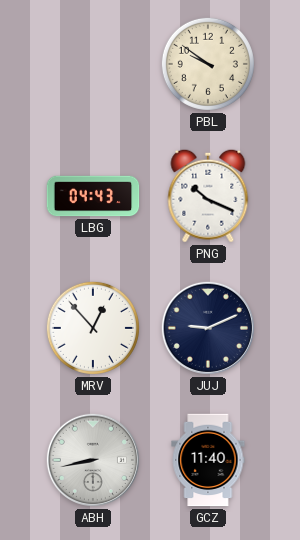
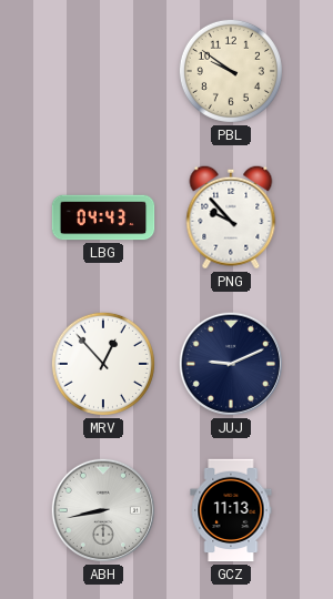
PNG: 10:19 -> 9:53 (231, 217)
GCZ: 11:40 -> 11:13 (231, 510)
